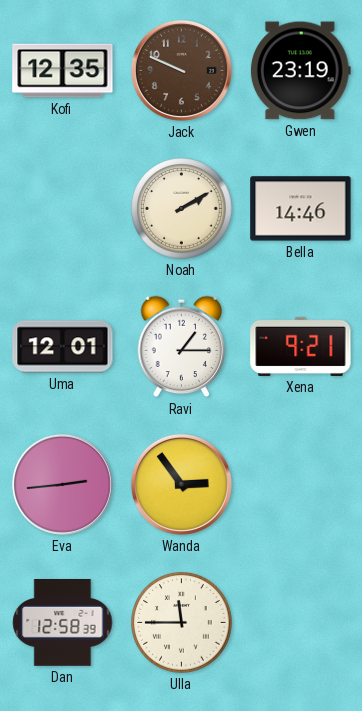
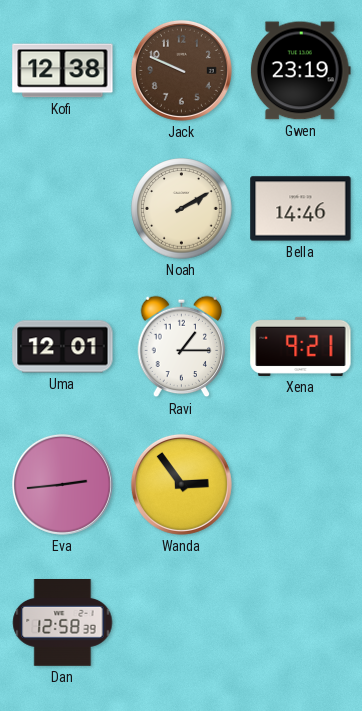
Kofi: 12:35 -> 12:38 (63, 71)
Ulla: 11:45 -> none (182, 623)
